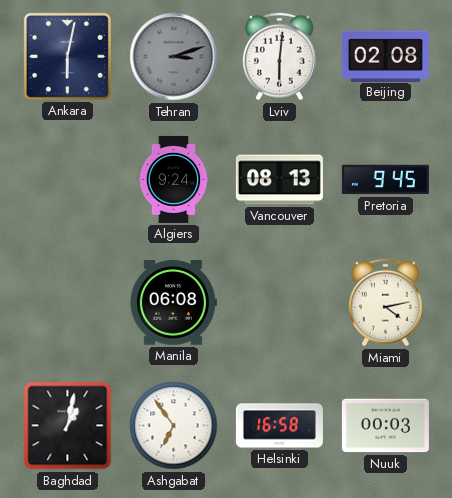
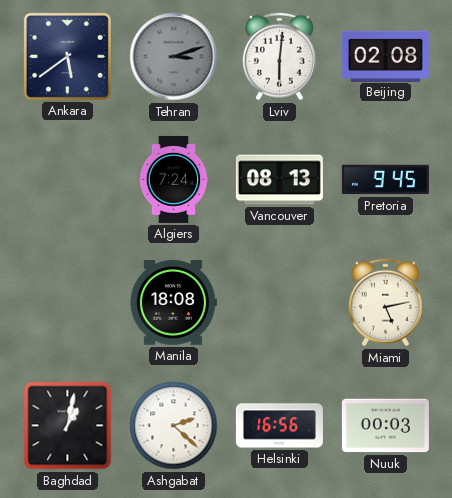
Ankara: 6:02 -> 5:39 (67, 56)
Algiers: 9:24 -> 7:24 (174, 179)
Manila: 06:08 -> 18:08 (173, 303)
Miami: 4:13 -> 5:13 (385, 303)
Ashgabat: 6:54 -> 2:22 (174, 426)
Helsinki: 16:58 -> 16:56 (279, 426)
